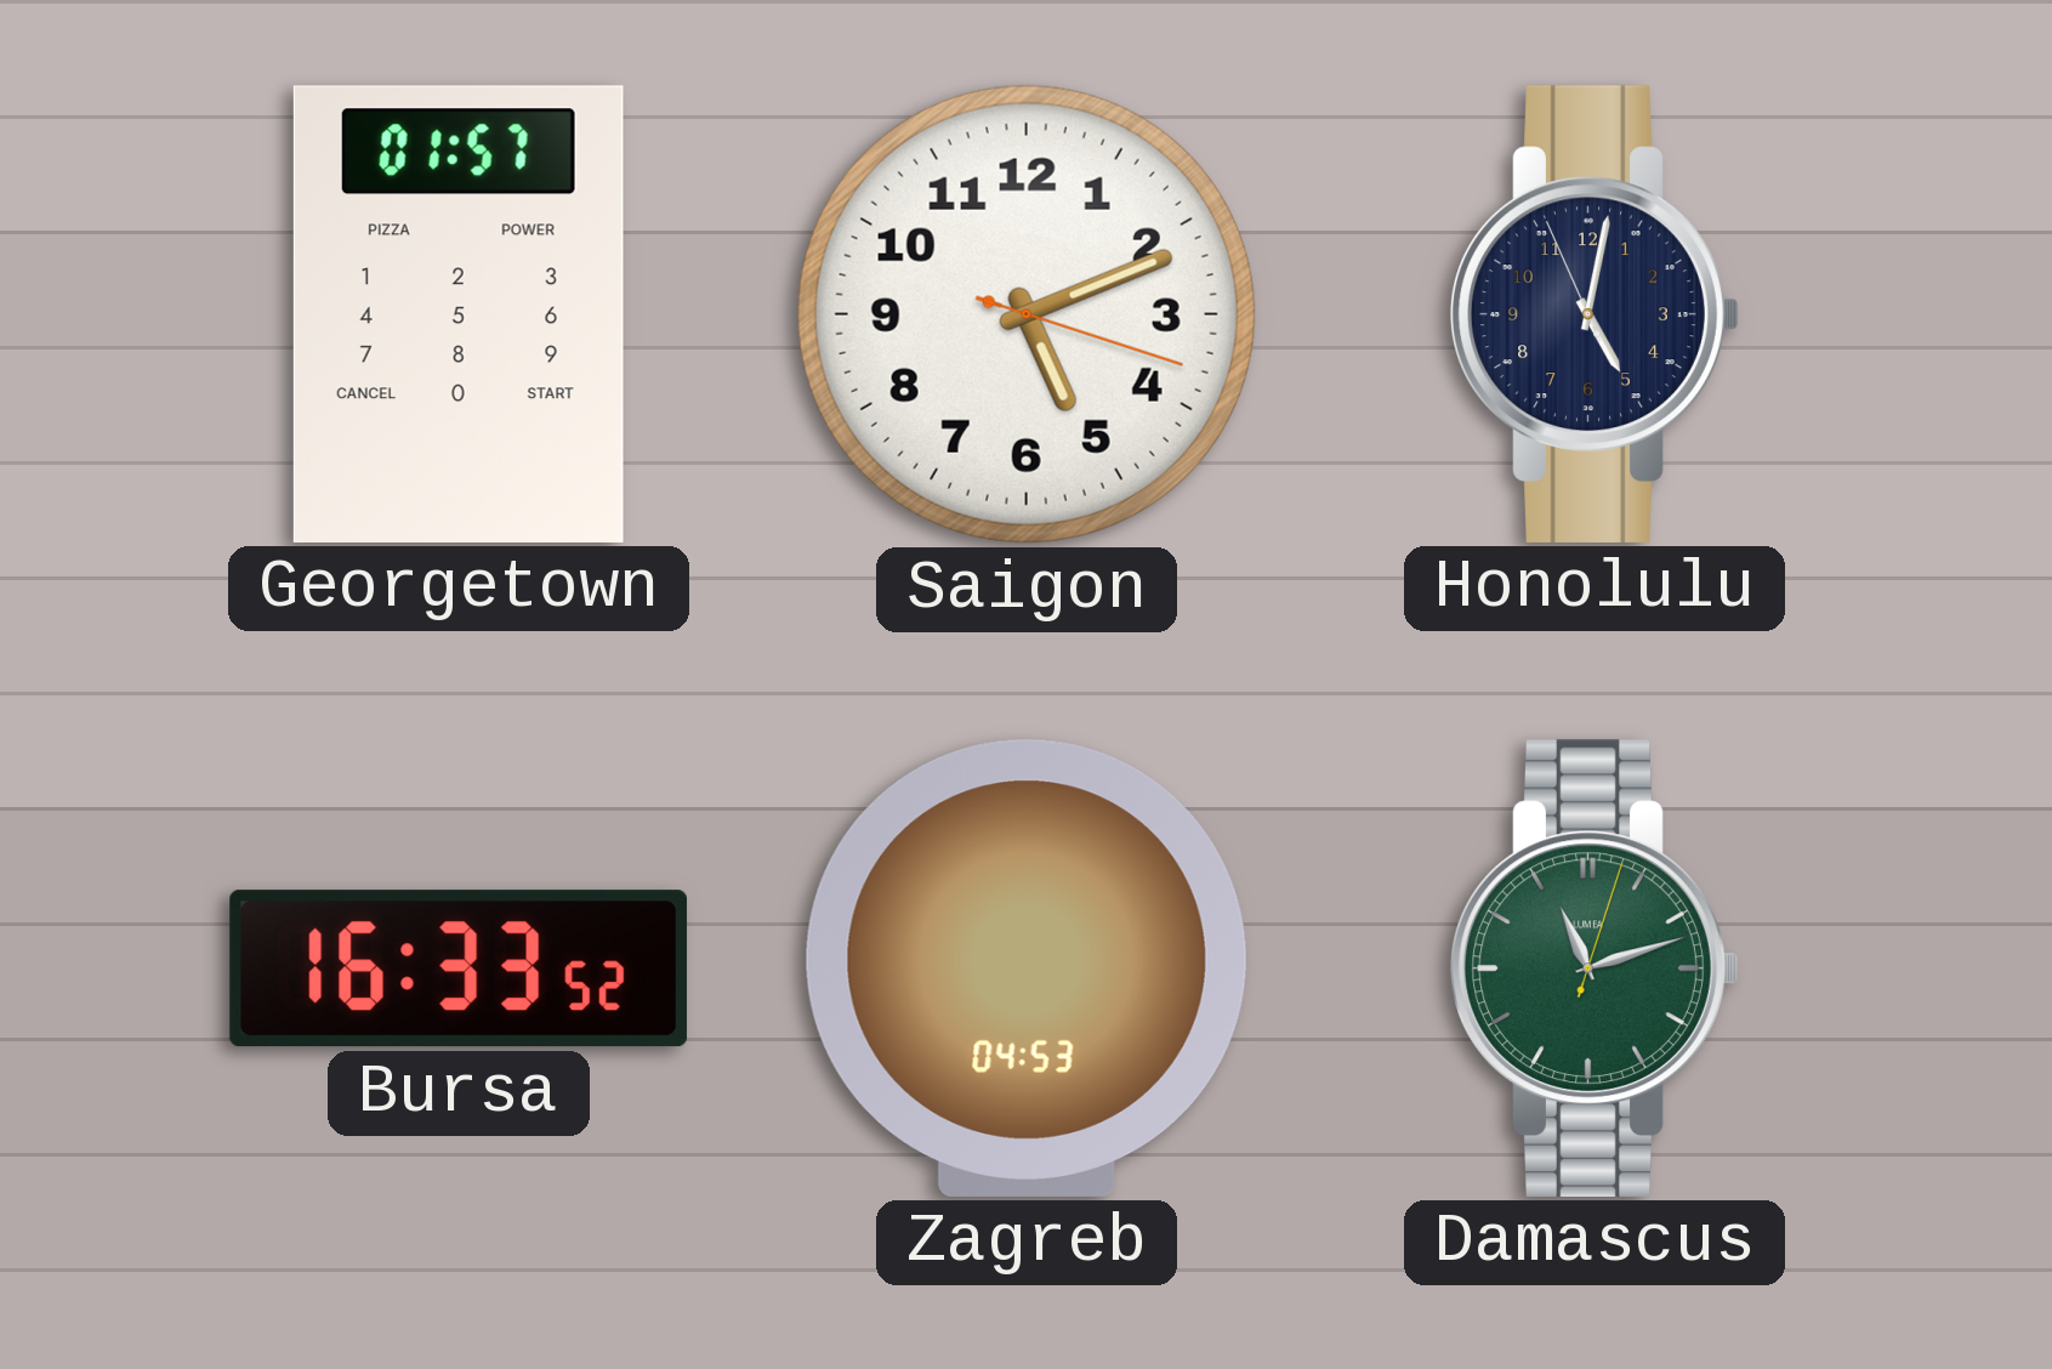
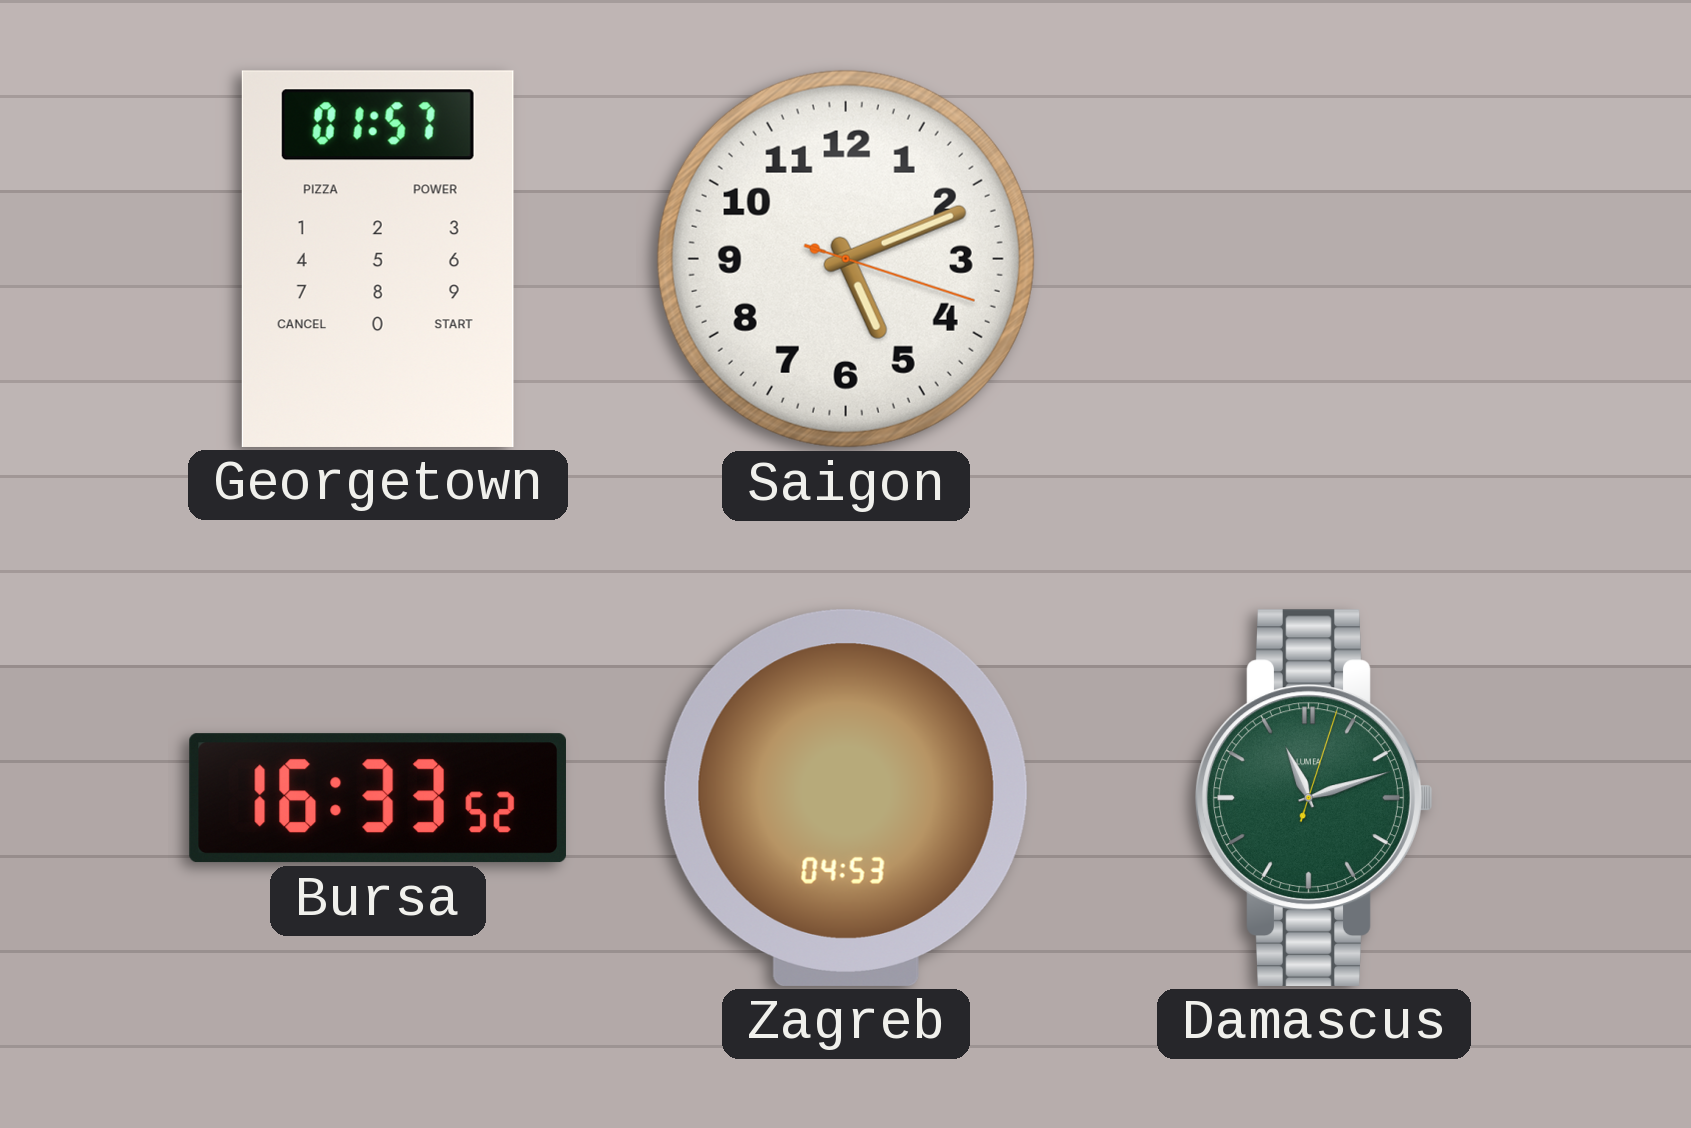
Honolulu: 5:01 -> none (1595, 314)
